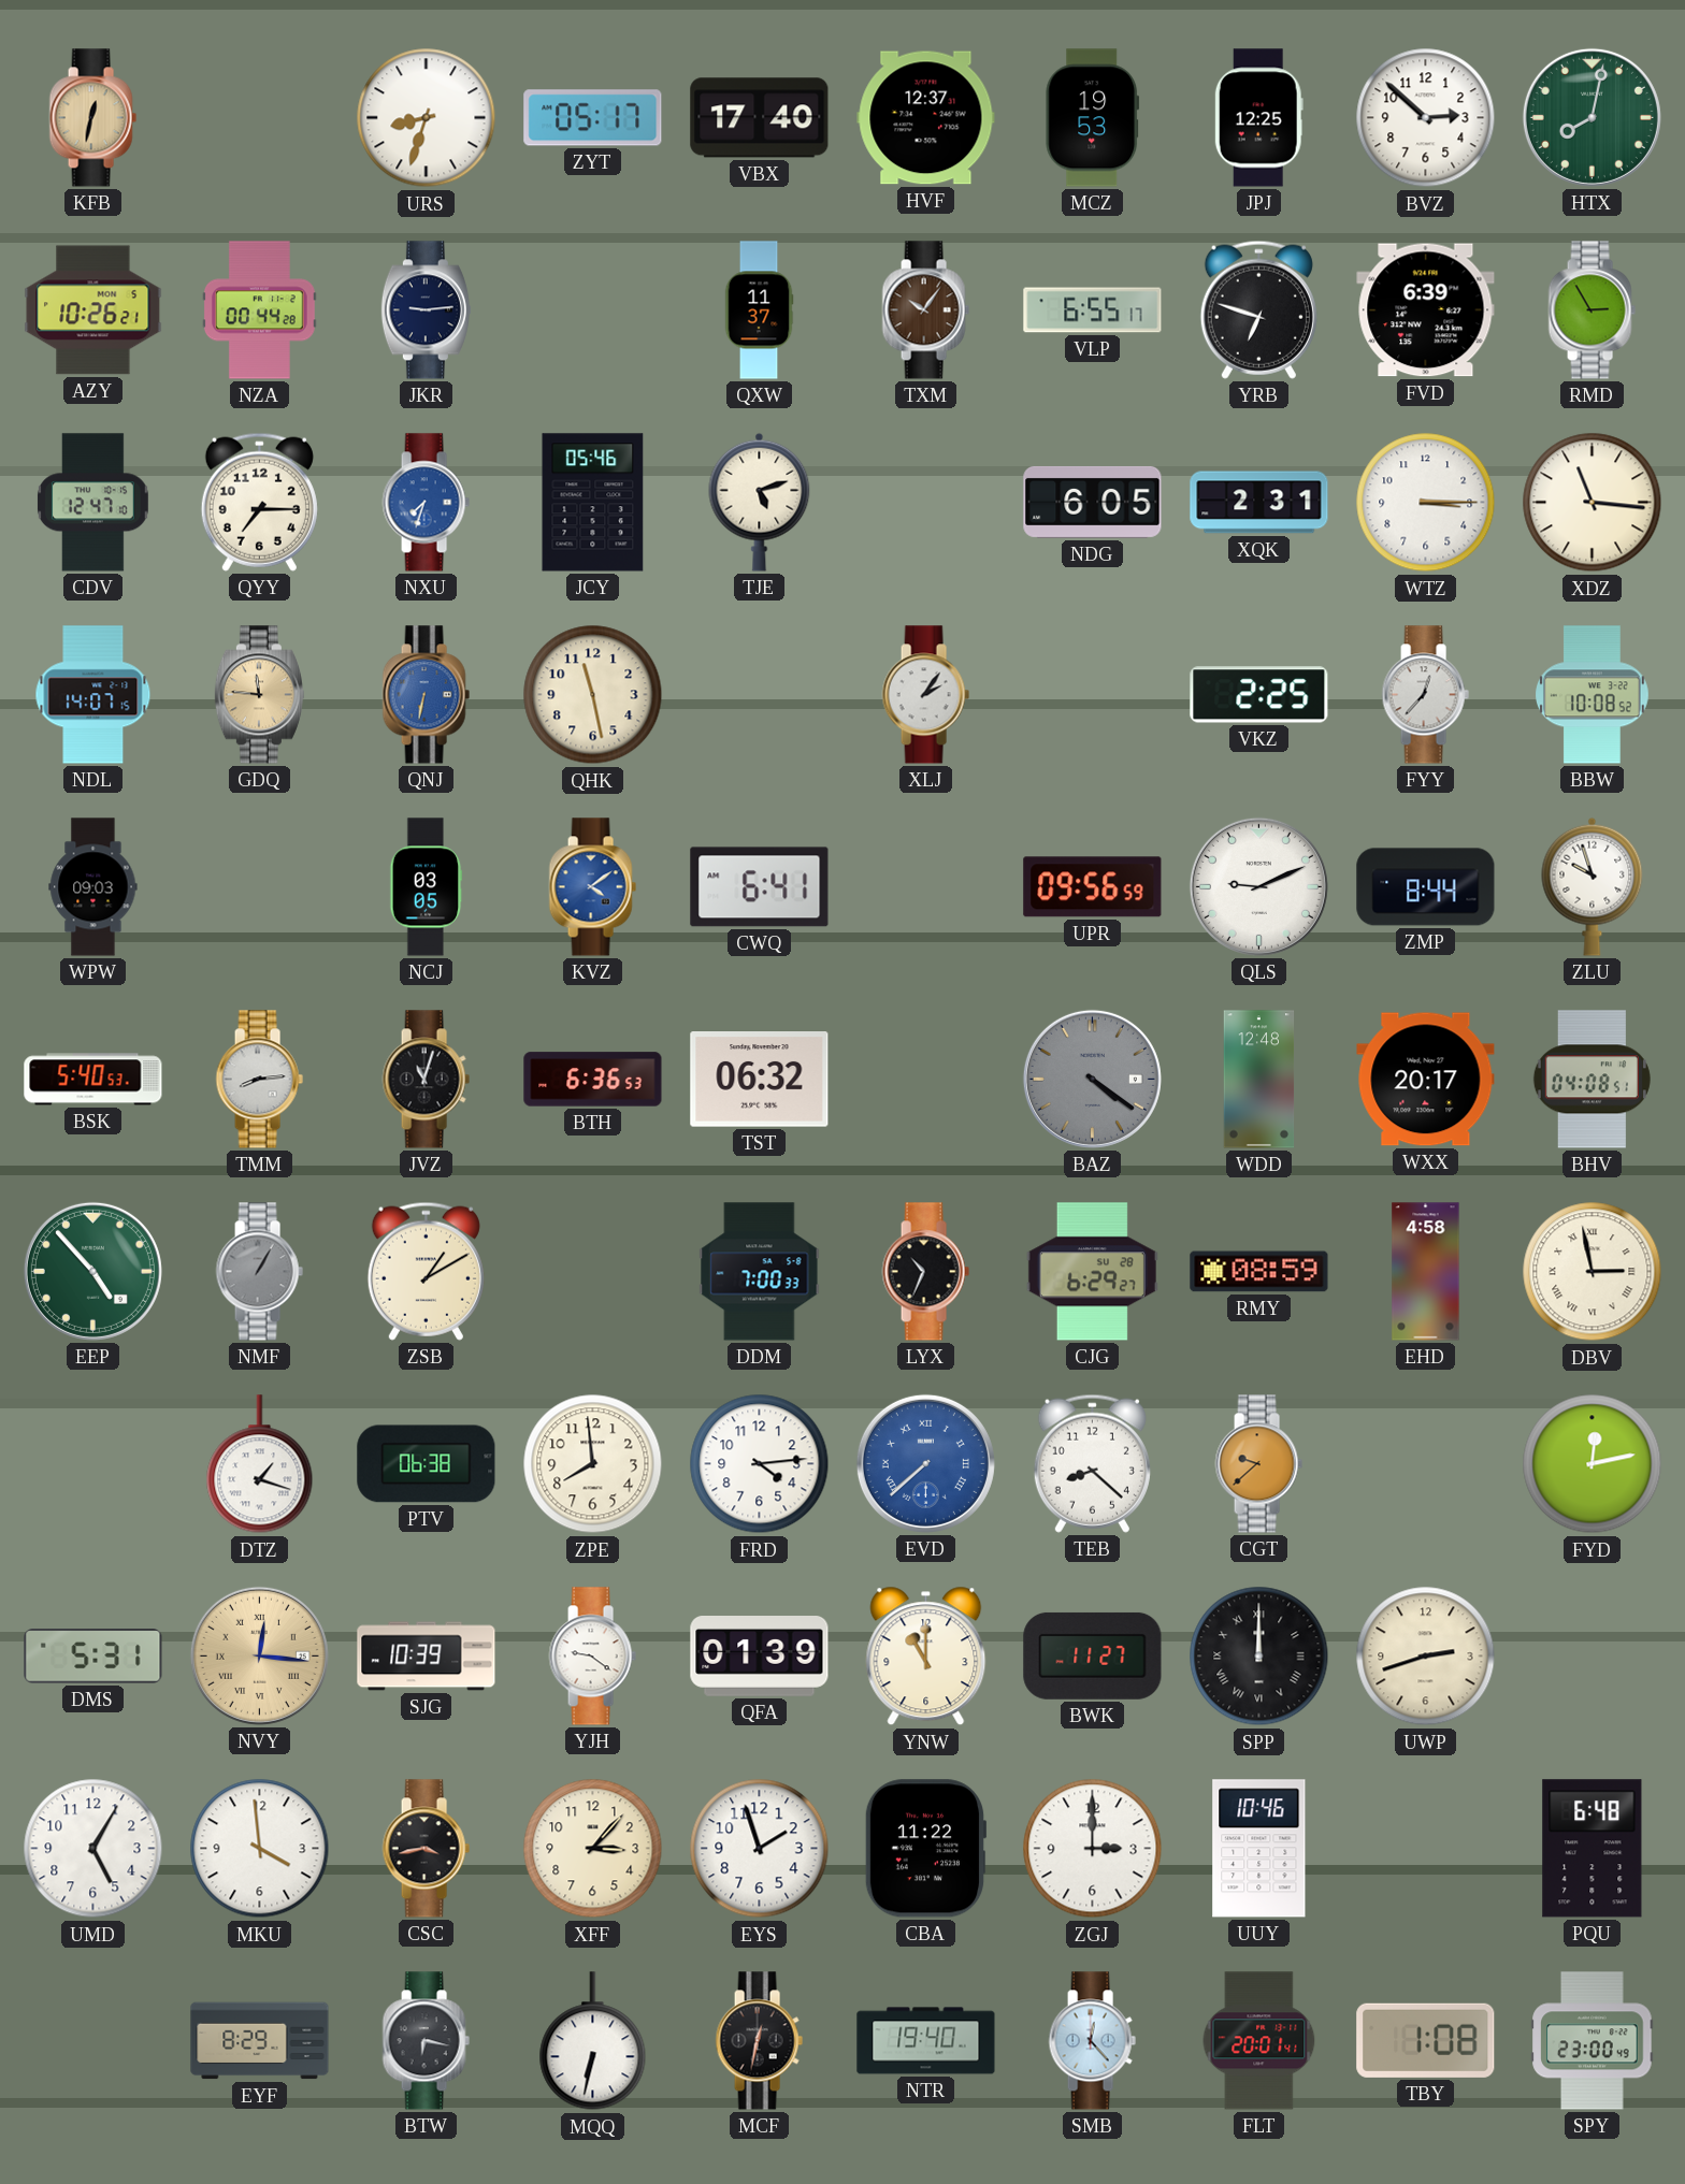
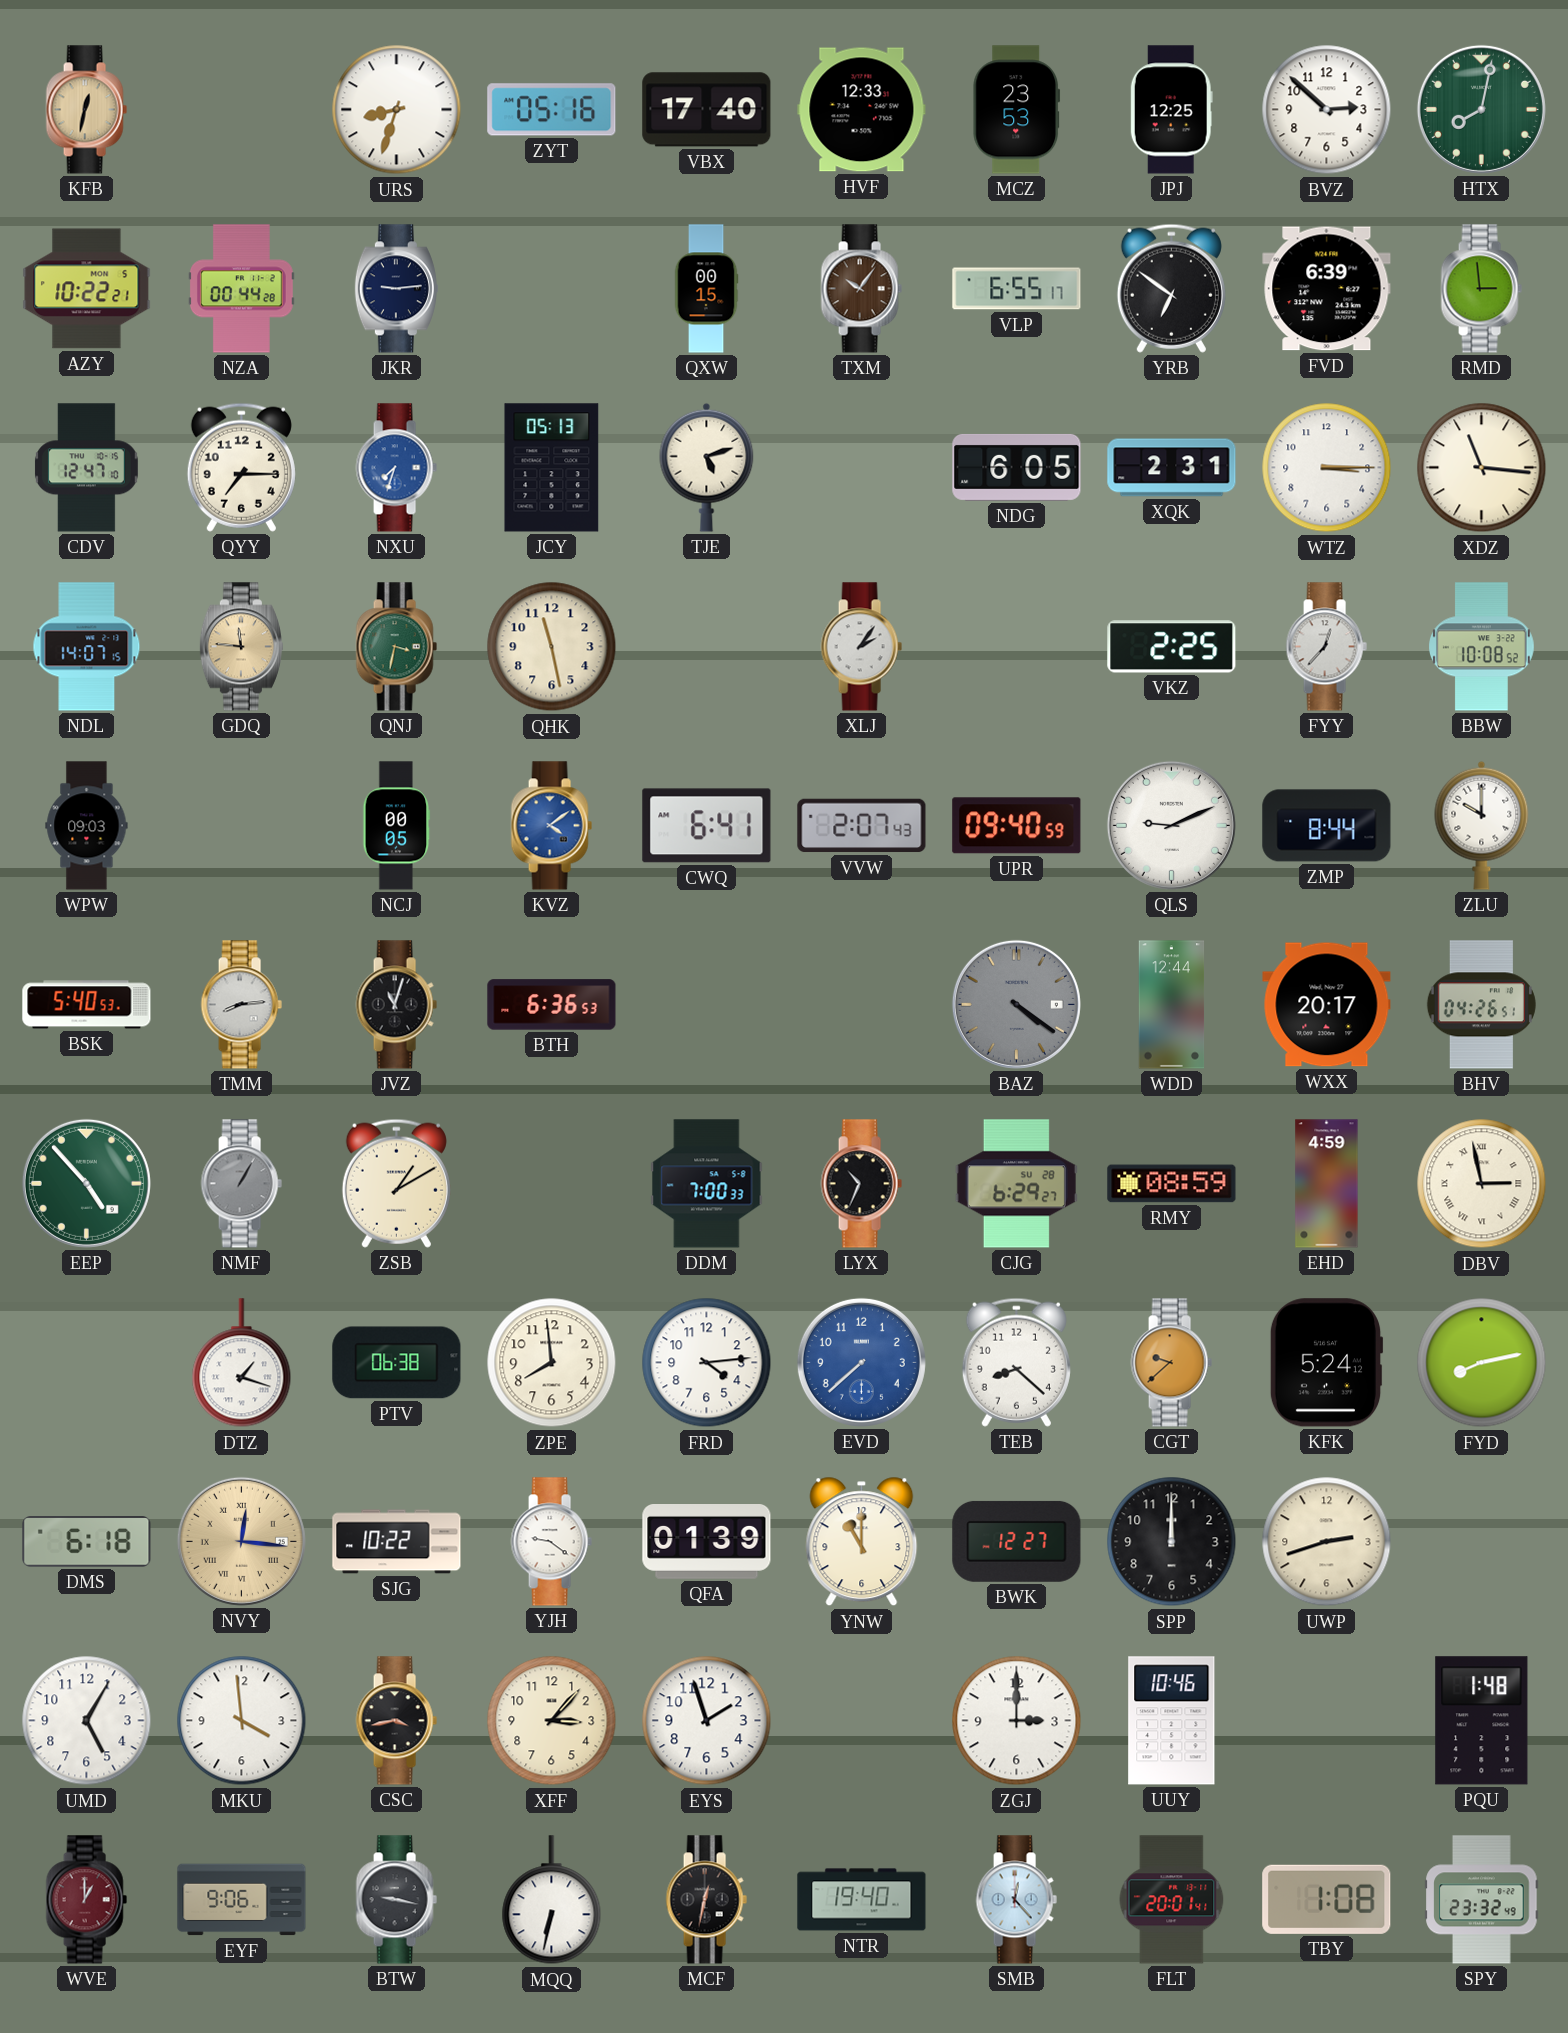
ZYT: 05:17 -> 05:16 (552, 110)
HVF: 12:37 -> 12:33 (862, 110)
MCZ: 19:53 -> 23:53 (1016, 110)
AZY: 10:26 -> 10:22 (87, 289)
QXW: 11:37 -> 00:15 (706, 289)
YRB: 6:48 -> 6:51 (1171, 288)
RMD: 2:55 -> 2:59 (1481, 289)
JCY: 05:46 -> 05:13 (552, 468)
QNJ: 6:32 -> 3:32 (396, 647)
QNJ dial: blue -> green (396, 647)
NCJ: 03:05 -> 00:05 (397, 826)
VVW: none -> 2:07 (862, 826)
UPR: 09:56 -> 09:40 (1017, 826)
ZLU: 9:57 -> 10:00 (1482, 825)
TST: 06:32 -> none (760, 1080)
WDD: 12:48 -> 12:44 (1172, 1005)
BHV: 04:08 -> 04:26 (1481, 1005)
EHD: 4:58 -> 4:59 (1327, 1184)
EVD numerals: Roman -> Arabic (861, 1362)
KFK: none -> 5:24 (1326, 1363)
FYD: 12:13 -> 8:13 (1482, 1363)
DMS: 5:31 -> 6:18 (87, 1542)
SJG: 10:39 -> 10:22 (397, 1542)
BWK: 11:27 -> 12:27 (1017, 1541)
SPP numerals: Roman -> Arabic (1172, 1542)
CBA: 11:22 -> none (925, 1849)
PQU: 6:48 -> 1:48 (1482, 1721)
WVE: none -> 1:00 (86, 1900)
EYF: 8:29 -> 9:06 (242, 1900)
BTW: 6:17 -> 9:17 (396, 1900)
SPY: 23:00 -> 23:32 (1482, 1900)
